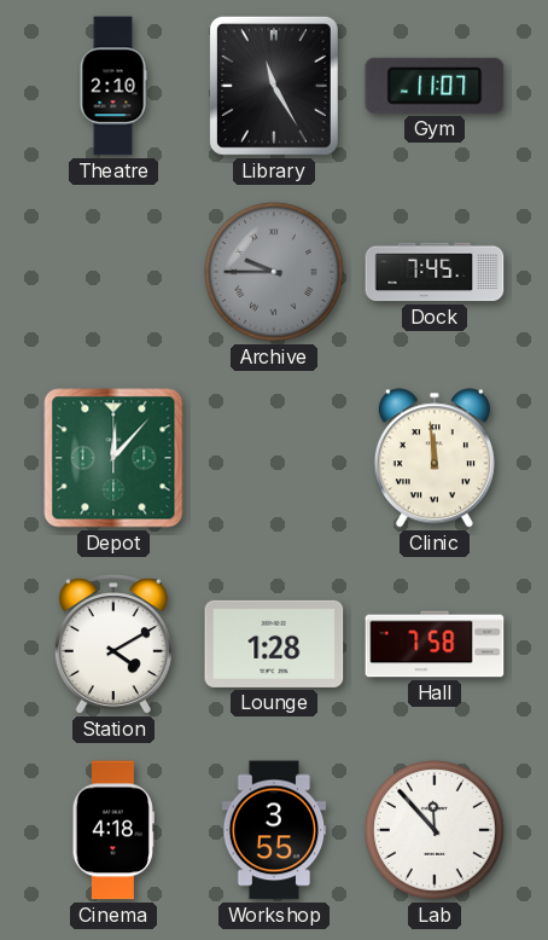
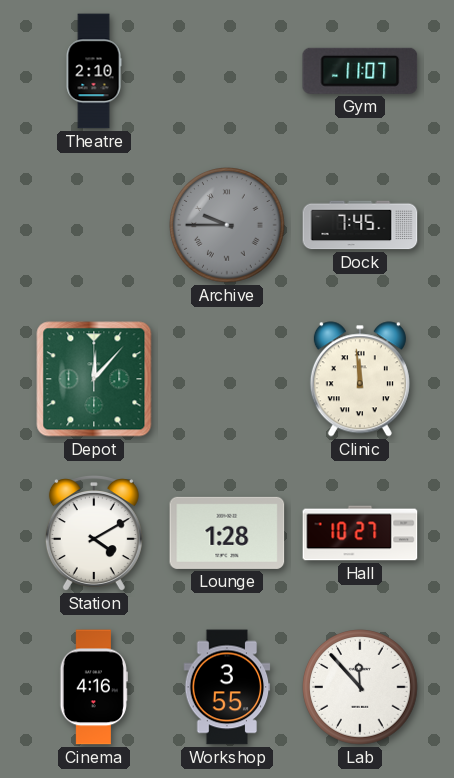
Library: 11:25 -> none (274, 86)
Hall: 7:58 -> 10:27 (360, 533)
Cinema: 4:18 -> 4:16 (94, 687)
